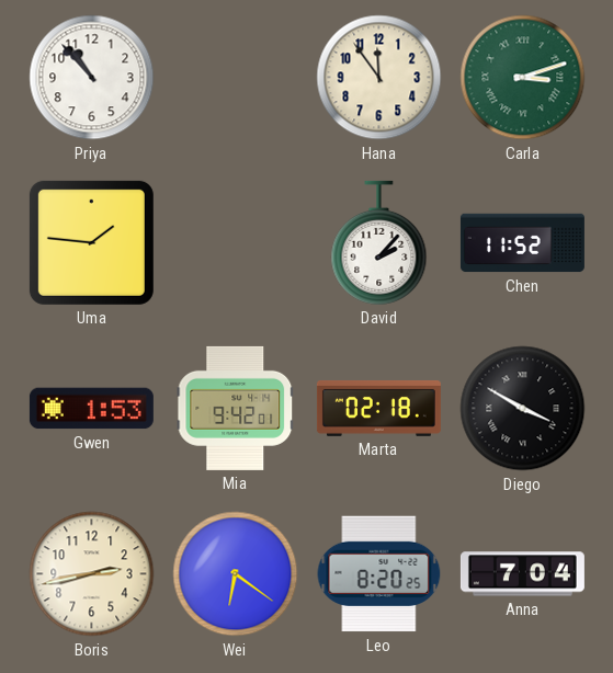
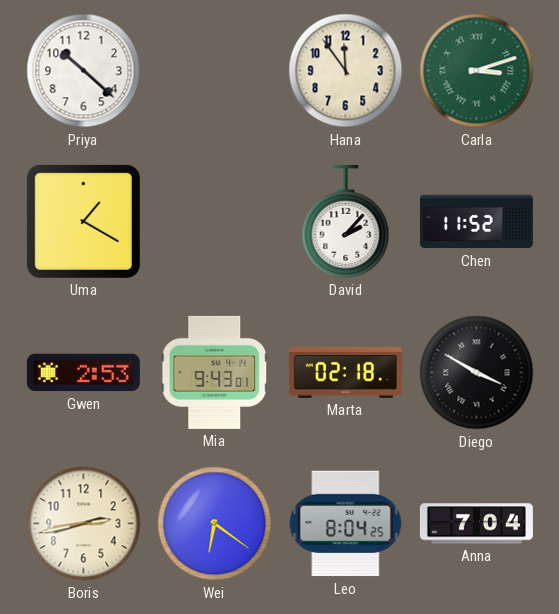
Priya: 10:53 -> 10:22 (84, 71)
Uma: 1:46 -> 1:20 (83, 221)
Gwen: 1:53 -> 2:53 (83, 373)
Mia: 9:42 -> 9:43 (215, 372)
Leo: 8:20 -> 8:04 (346, 524)
